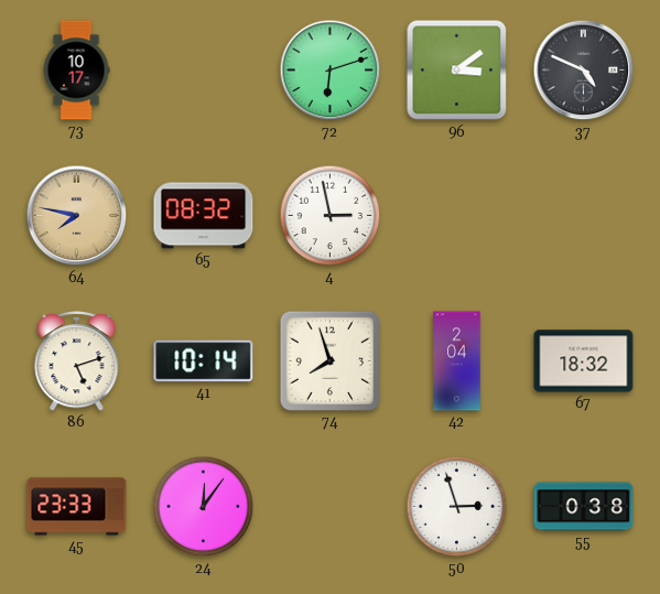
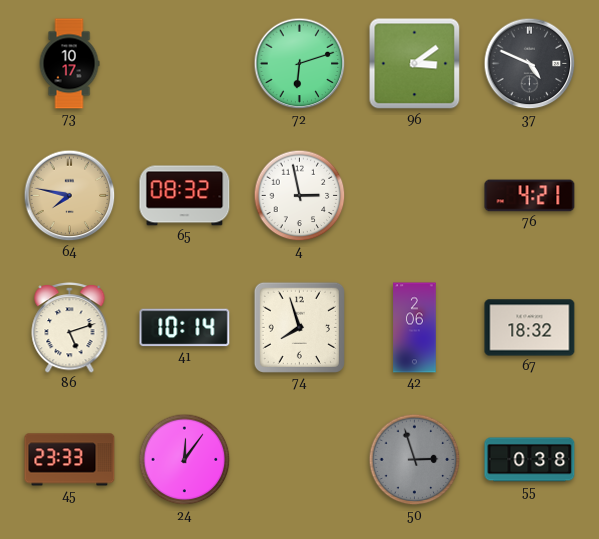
76: none -> 4:21 (530, 196)
42: 2:04 -> 2:06 (415, 328)
50 dial: white -> grey (415, 460)
